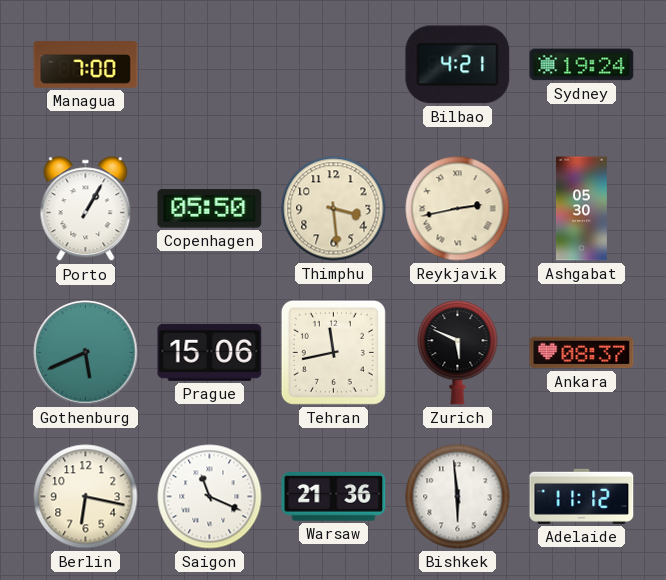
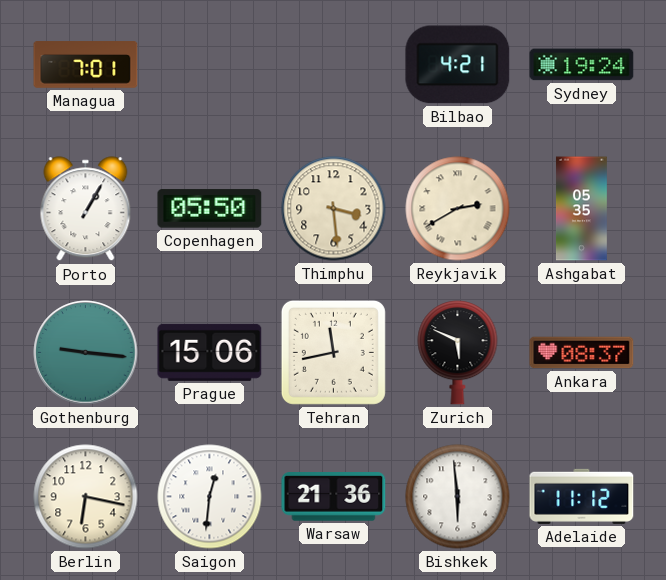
Managua: 7:00 -> 7:01 (86, 65)
Reykjavik: 2:43 -> 2:40 (458, 209)
Ashgabat: 05:30 -> 05:35 (581, 209)
Gothenburg: 5:41 -> 9:16 (86, 353)
Saigon: 11:19 -> 12:31 (210, 497)
